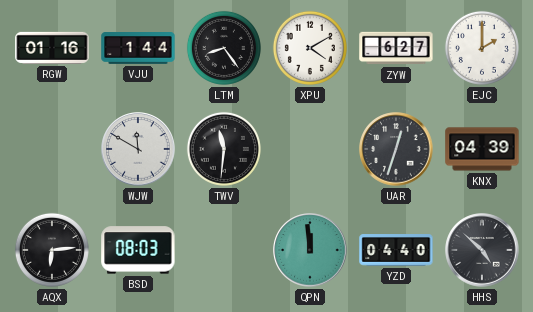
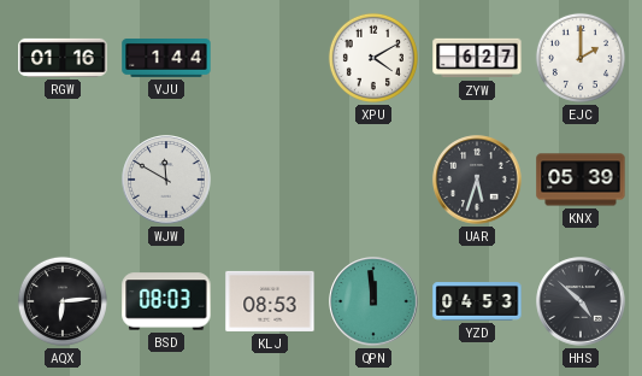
LTM: 8:24 -> none (224, 48)
TWV: 11:31 -> none (224, 149)
UAR: 12:33 -> 5:33 (477, 180)
KNX: 04:39 -> 05:39 (581, 180)
KLJ: none -> 08:53 (270, 301)
YZD: 04:40 -> 04:53 (477, 301)
